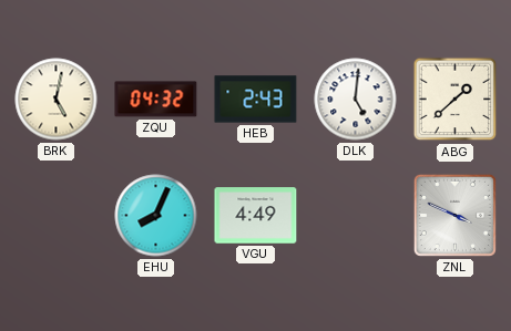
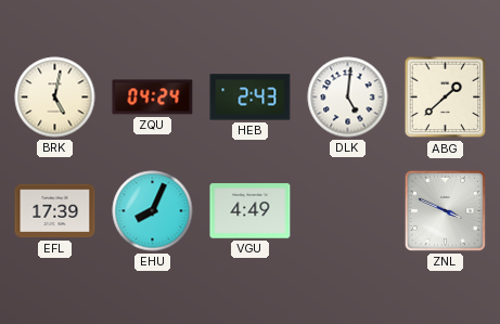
ZQU: 04:32 -> 04:24 (153, 98)
EFL: none -> 17:39 (55, 211)
